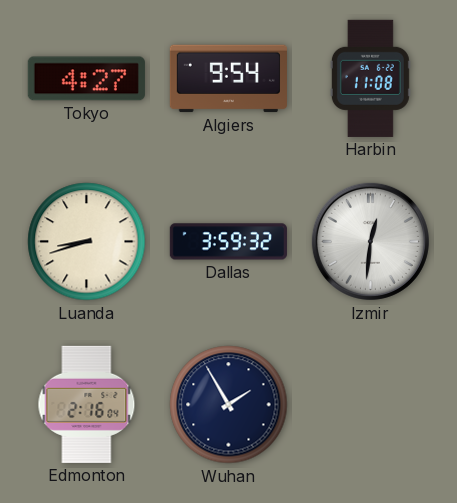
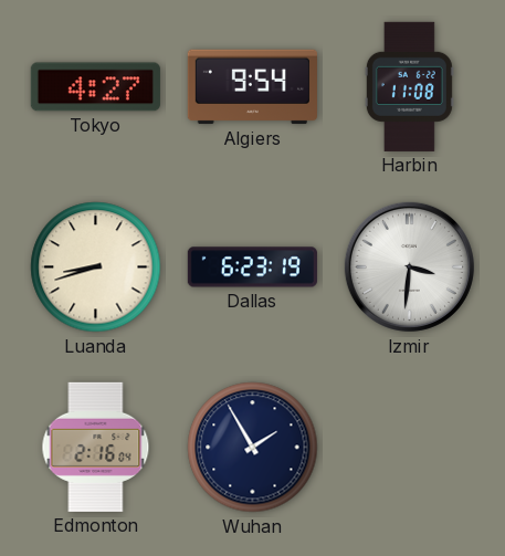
Dallas: 3:59 -> 6:23 (252, 267)
Izmir: 12:31 -> 3:31 (409, 266)
